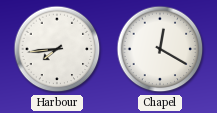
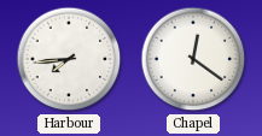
Chapel: 12:20 -> 12:21 (193, 59)
